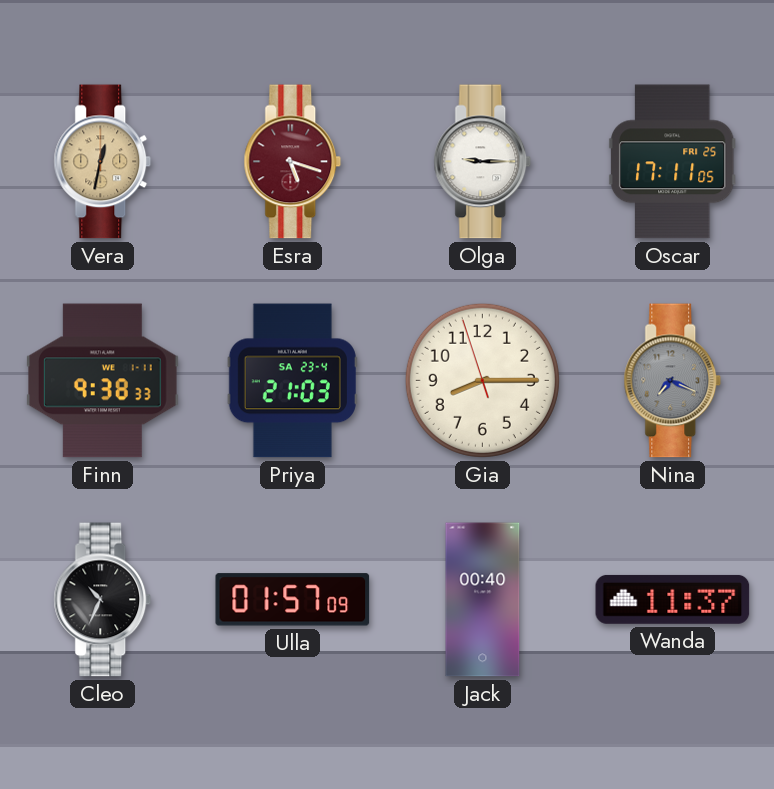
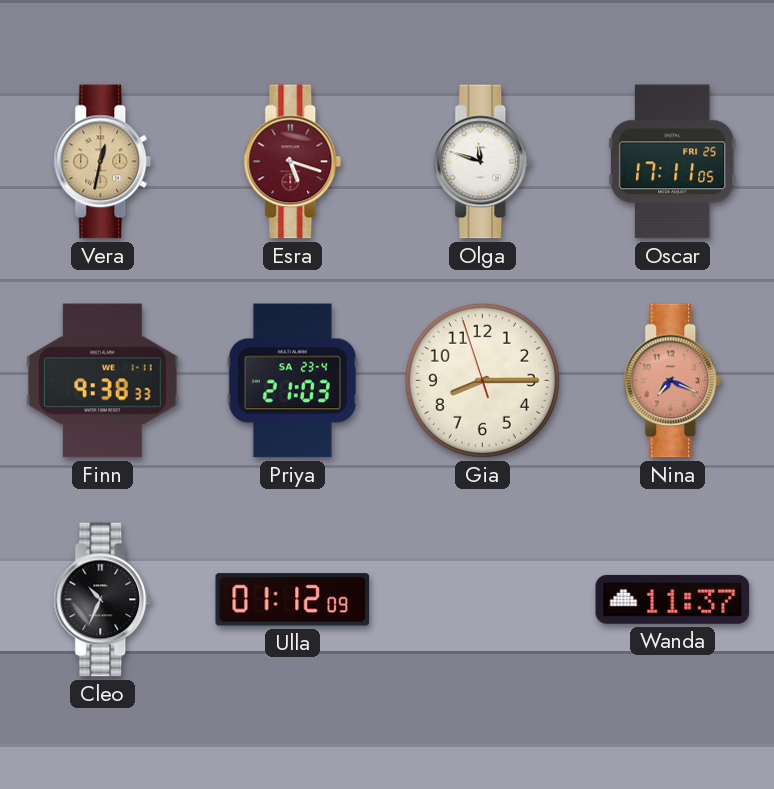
Olga: 9:15 -> 11:48 (483, 162)
Nina dial: grey -> salmon (673, 381)
Ulla: 01:57 -> 01:12 (293, 600)
Jack: 00:40 -> none (483, 600)
